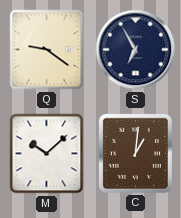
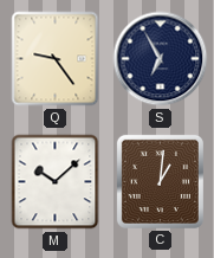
Q: 9:21 -> 9:24 (56, 59)
